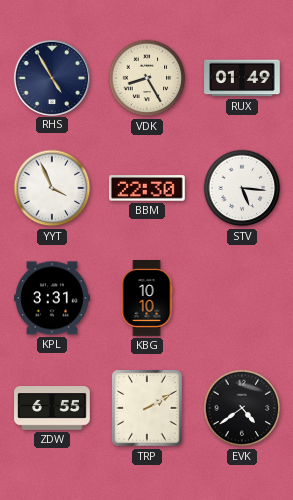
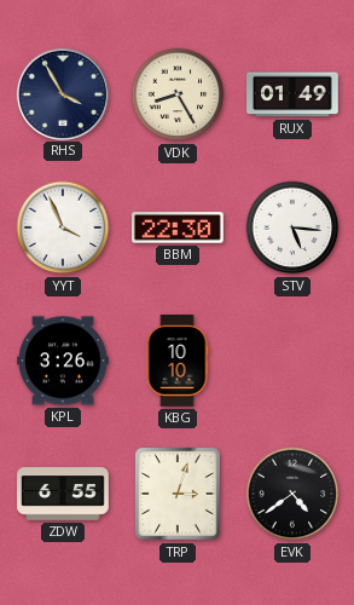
RHS: 4:55 -> 3:55 (62, 93)
KPL: 3:31 -> 3:26 (63, 361)
TRP: 2:10 -> 3:03 (178, 494)
